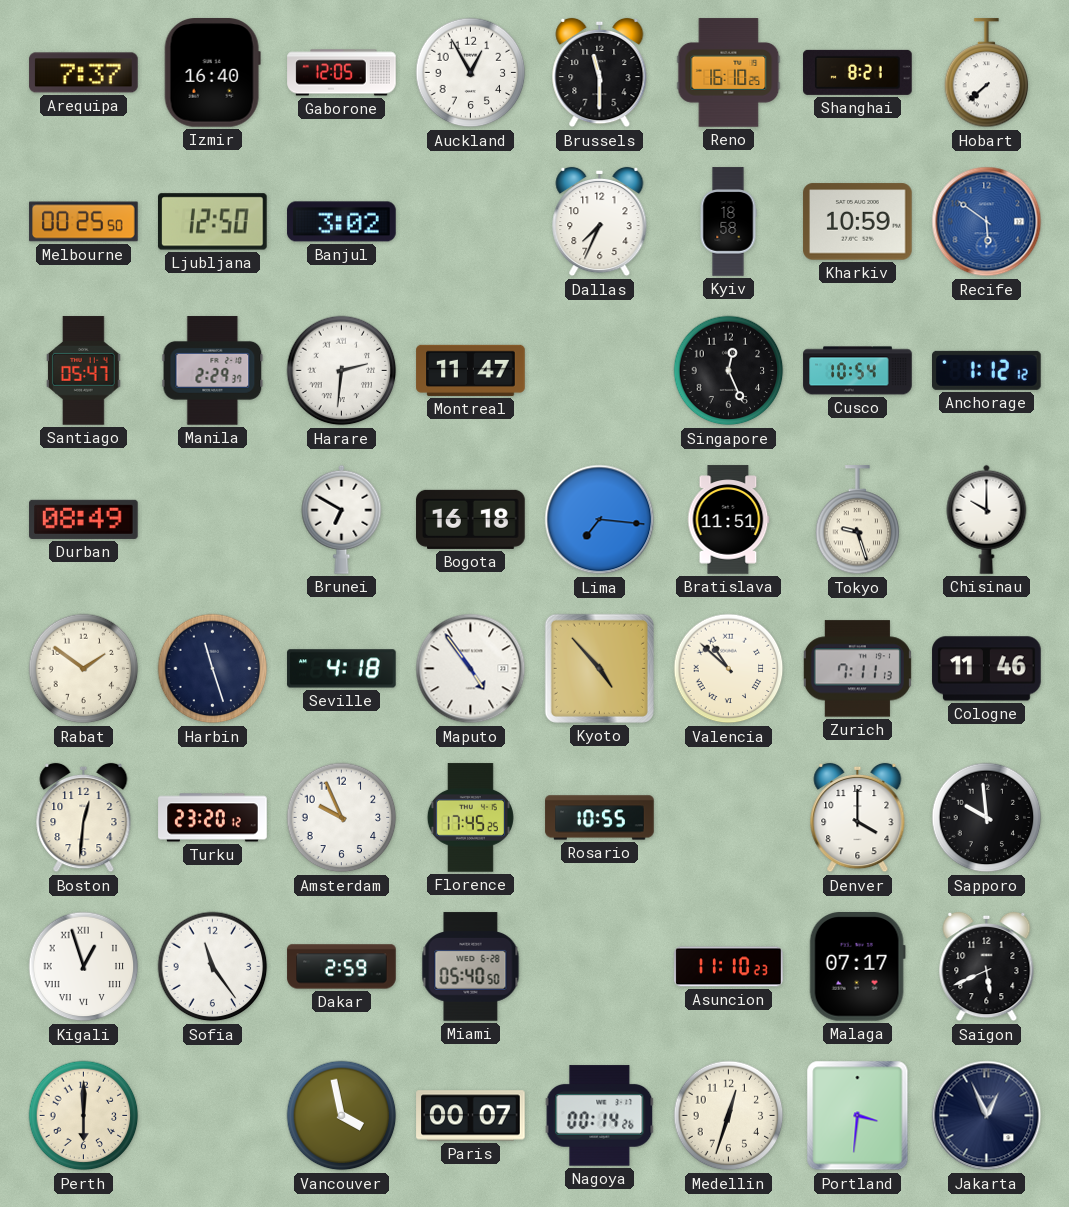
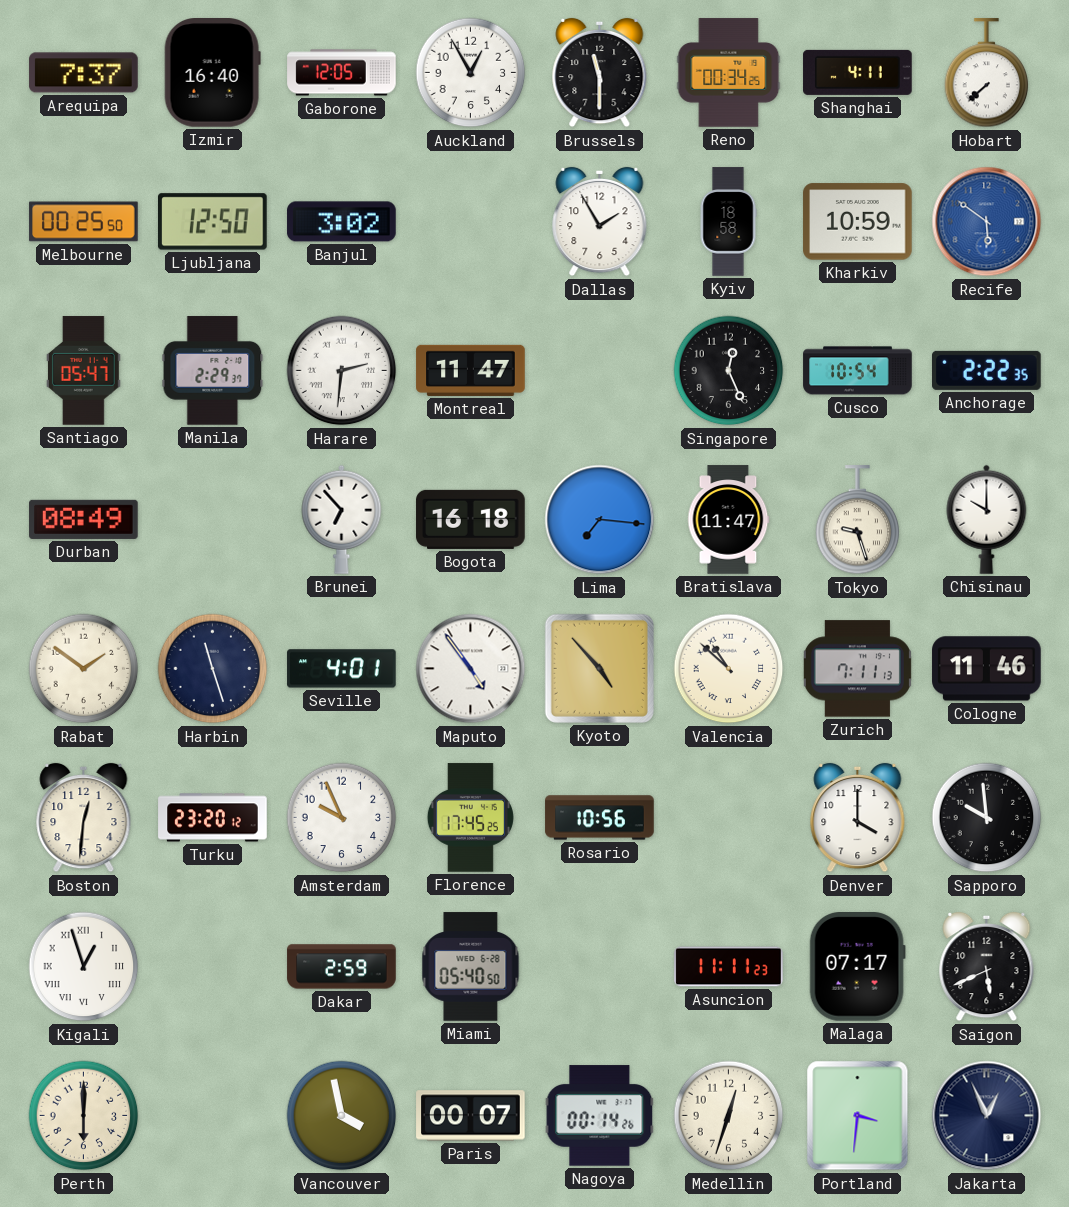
Reno: 16:10 -> 00:34 (729, 73)
Shanghai: 8:21 -> 4:11 (858, 72)
Dallas: 7:34 -> 1:55 (600, 222)
Anchorage: 1:12 -> 2:22 (987, 370)
Brunei: 6:50 -> 6:53 (342, 519)
Bratislava: 11:51 -> 11:47 (729, 520)
Seville: 4:18 -> 4:01 (342, 669)
Rosario: 10:55 -> 10:56 (600, 818)
Sofia: 11:24 -> none (213, 967)
Asuncion: 11:10 -> 11:11 (729, 967)
